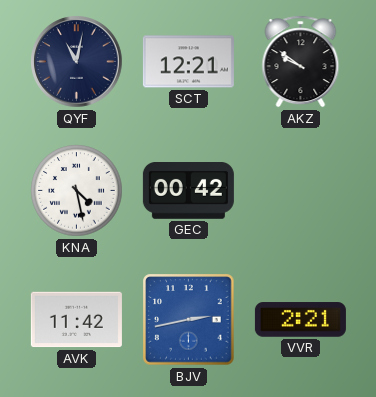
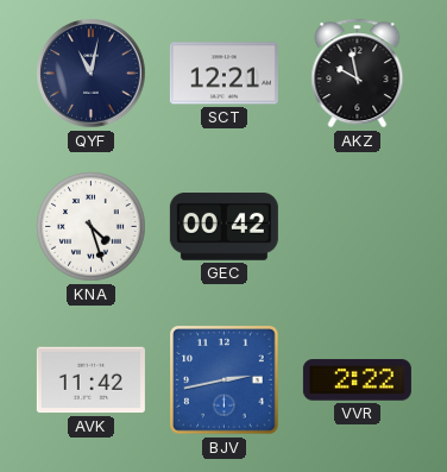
AKZ: 9:51 -> 9:58 (358, 74)
KNA: 4:28 -> 4:27 (92, 227)
VVR: 2:21 -> 2:22 (357, 380)
